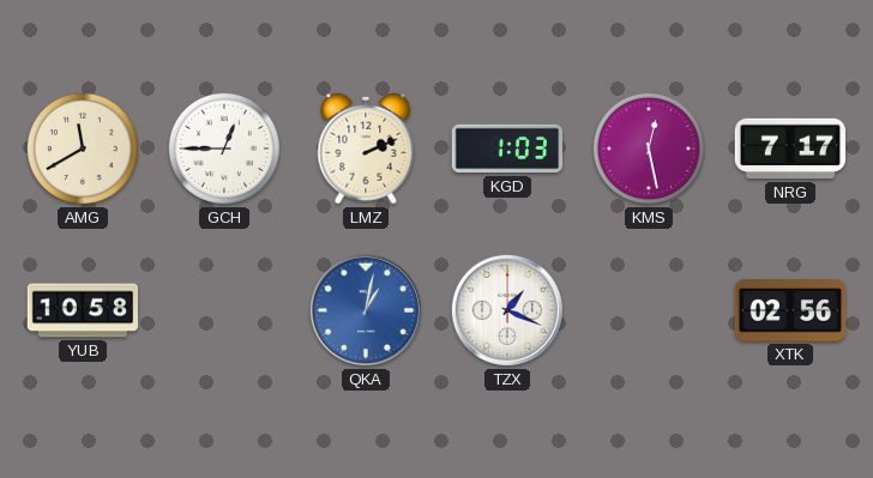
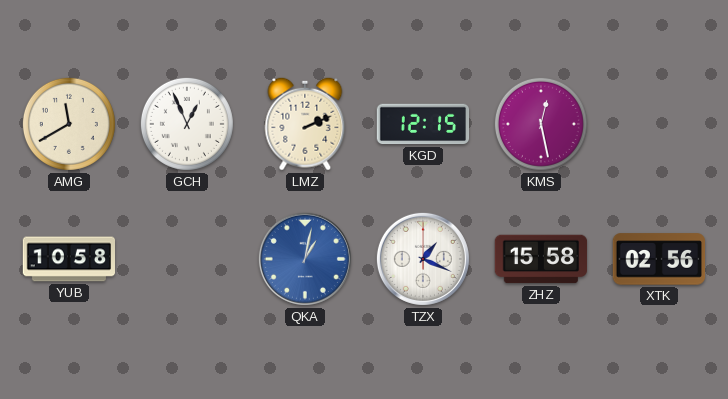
GCH: 12:45 -> 12:56 (187, 124)
KGD: 1:03 -> 12:15 (423, 124)
NRG: 7:17 -> none (790, 149)
ZHZ: none -> 15:58 (541, 259)
